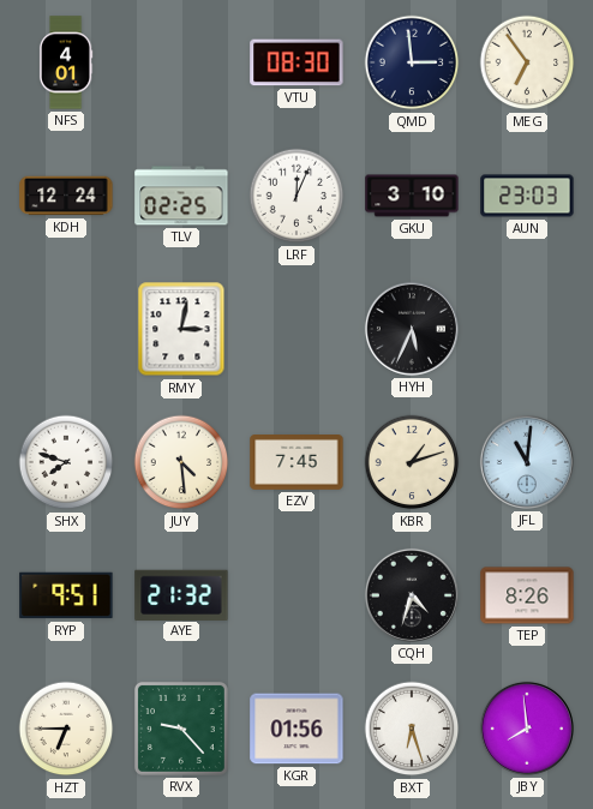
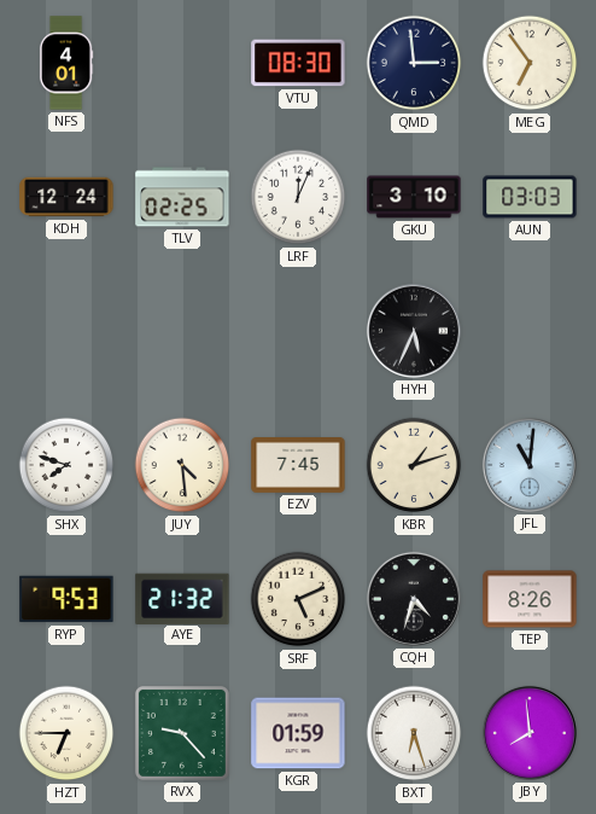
AUN: 23:03 -> 03:03 (530, 197)
RMY: 3:02 -> none (181, 329)
RYP: 9:51 -> 9:53 (66, 599)
SRF: none -> 5:11 (298, 599)
KGR: 01:56 -> 01:59 (298, 733)
